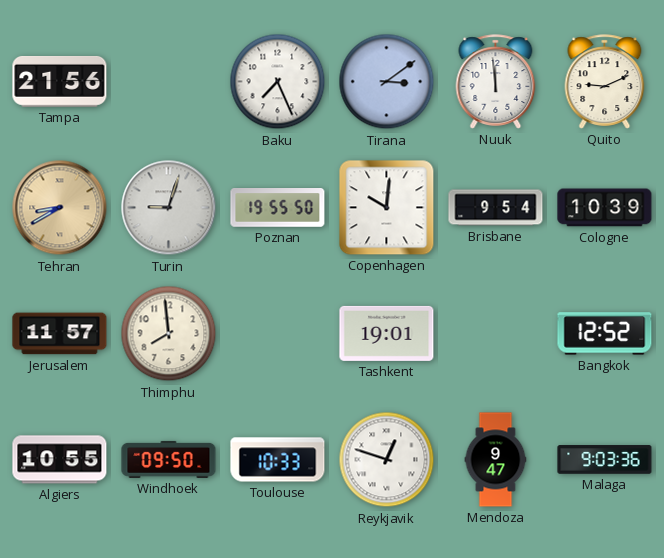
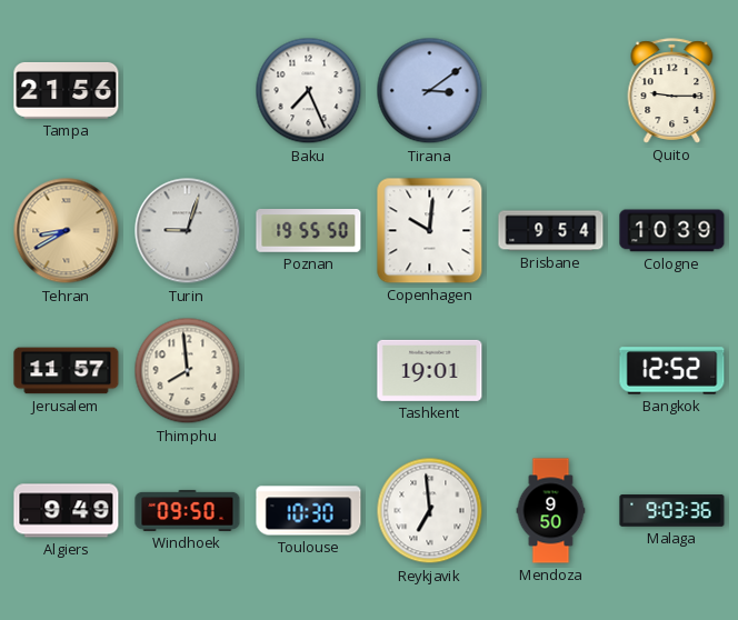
Nuuk: 11:59 -> none (496, 82)
Quito: 9:11 -> 9:15 (672, 91)
Algiers: 10:55 -> 9:49 (67, 511)
Toulouse: 10:33 -> 10:30 (309, 511)
Reykjavik: 12:48 -> 6:59 (430, 511)
Mendoza: 9:47 -> 9:50 (551, 511)
